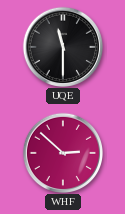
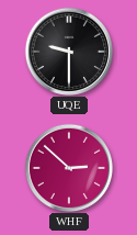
UQE: 11:30 -> 9:30 (68, 51)
